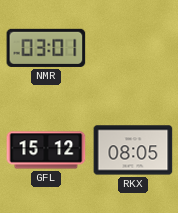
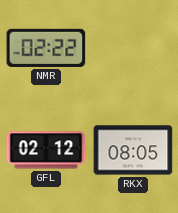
NMR: 03:01 -> 02:22 (46, 48)
GFL: 15:12 -> 02:12 (46, 150)
